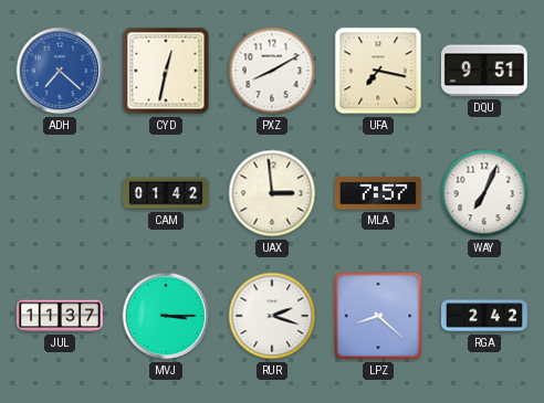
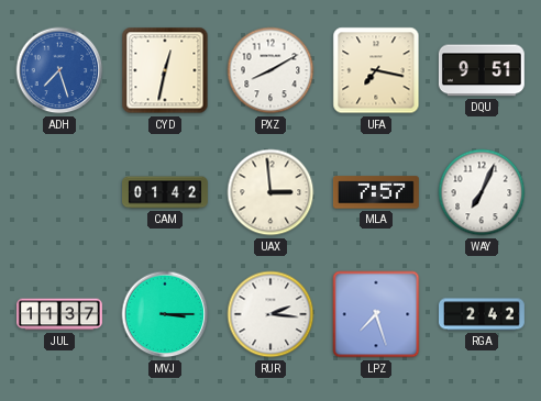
ADH: 7:22 -> 7:27 (59, 70)
RUR: 2:18 -> 2:16 (270, 314)
LPZ: 8:22 -> 7:27 (376, 314)
